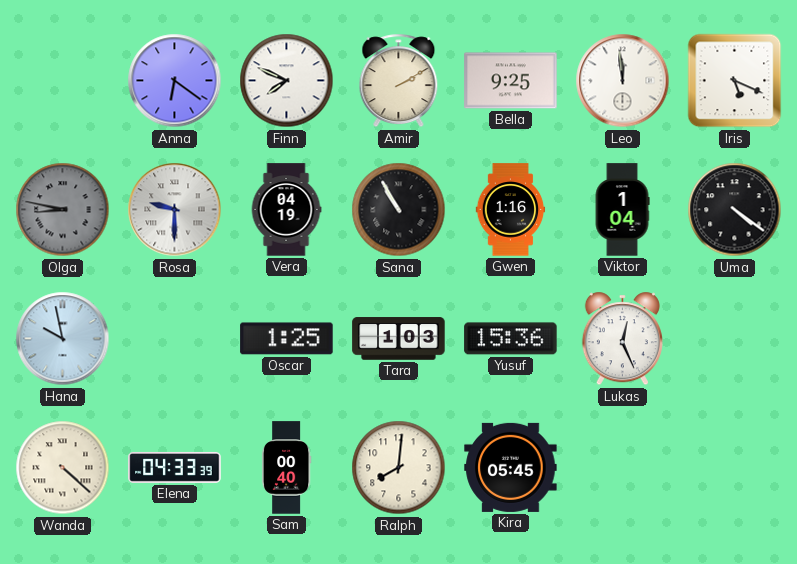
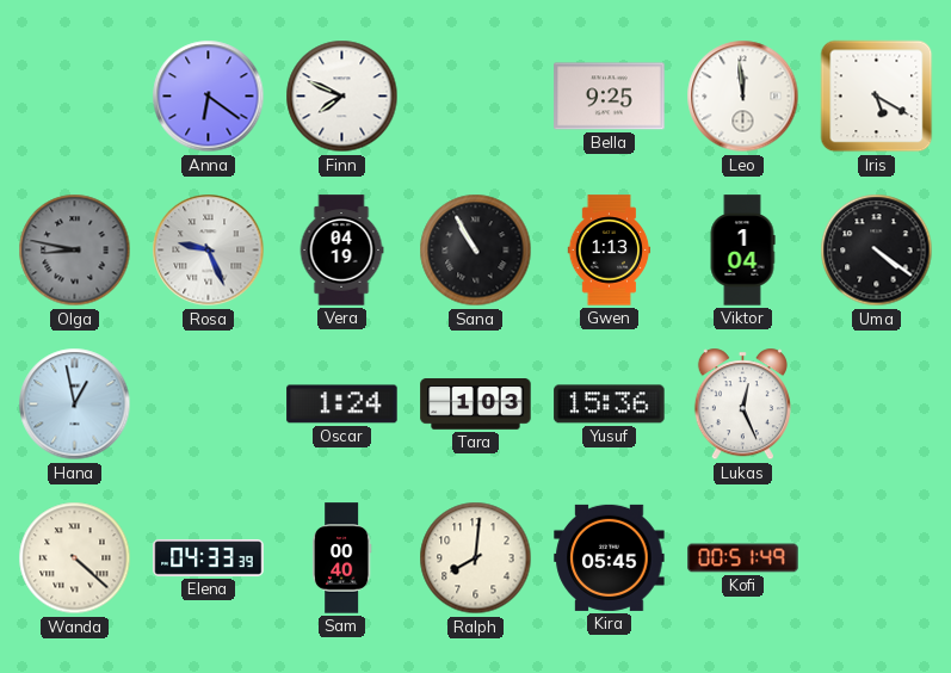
Amir: 2:10 -> none (399, 81)
Iris: 5:19 -> 5:20 (877, 97)
Rosa: 9:30 -> 9:26 (209, 251)
Gwen: 1:16 -> 1:13 (610, 251)
Hana: 9:58 -> 12:58 (75, 405)
Oscar: 1:25 -> 1:24 (342, 405)
Kofi: none -> 00:51 (743, 558)
